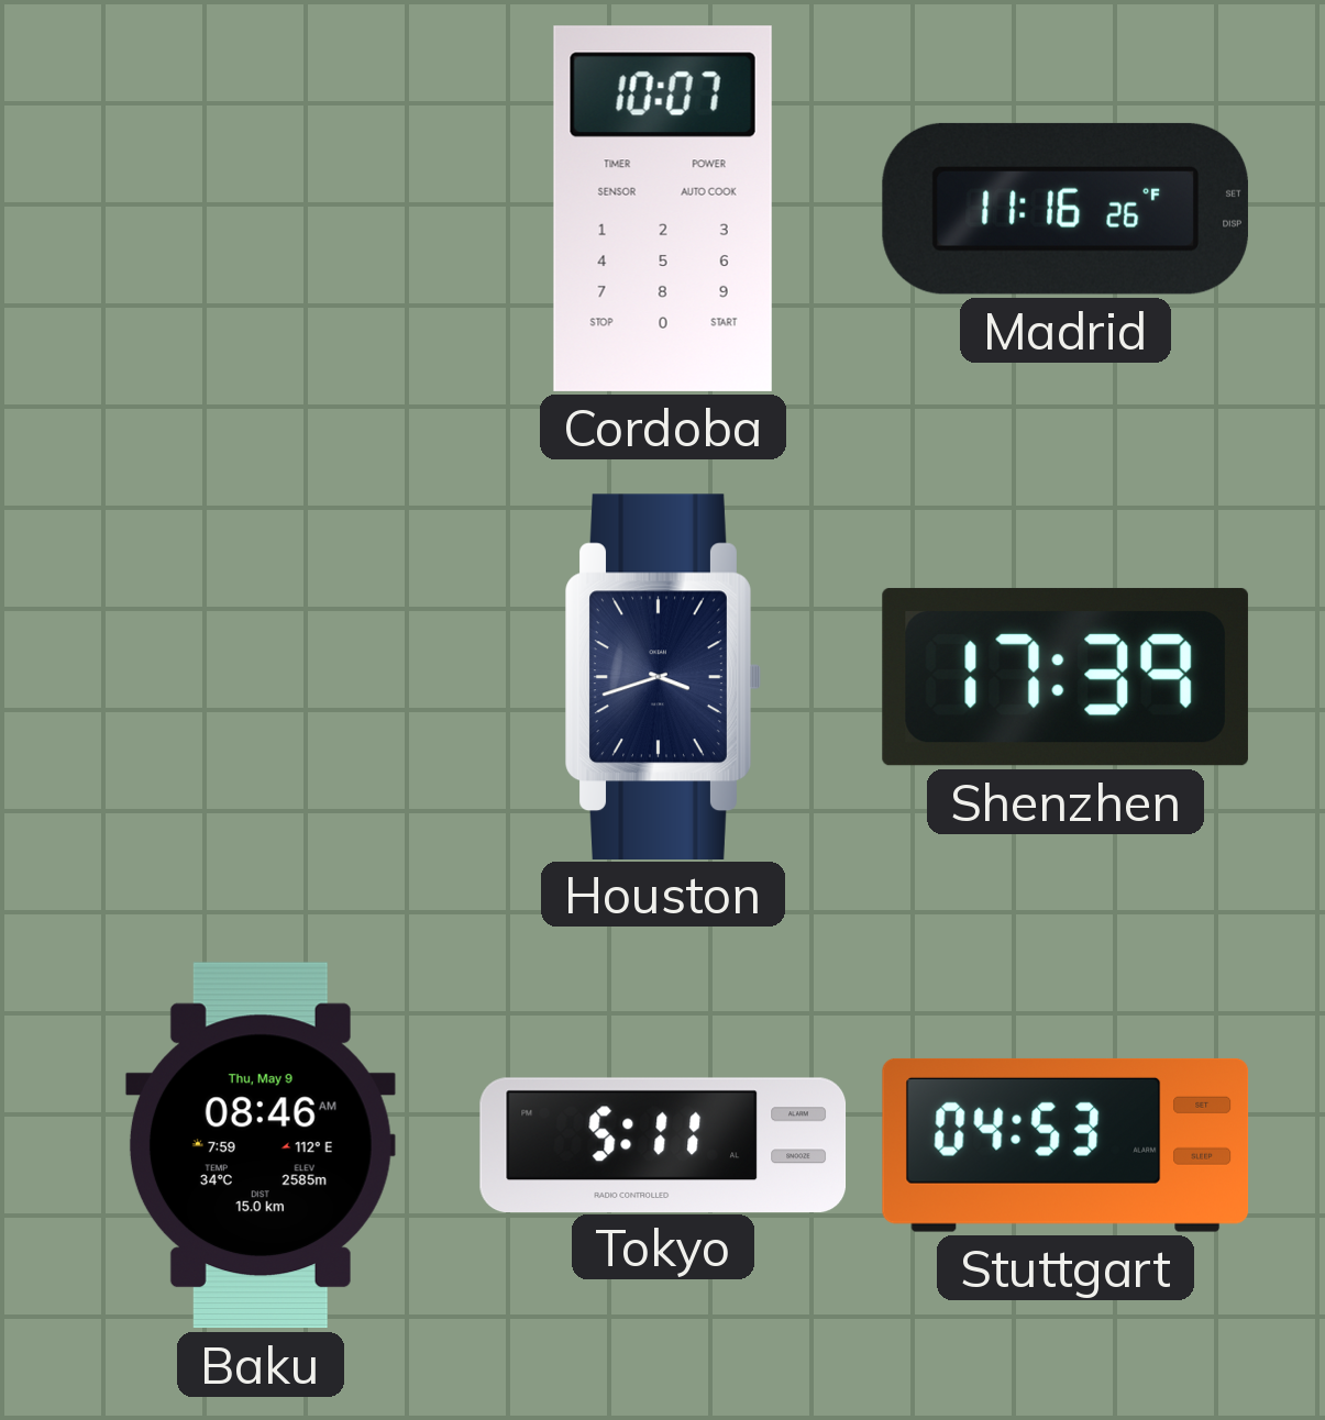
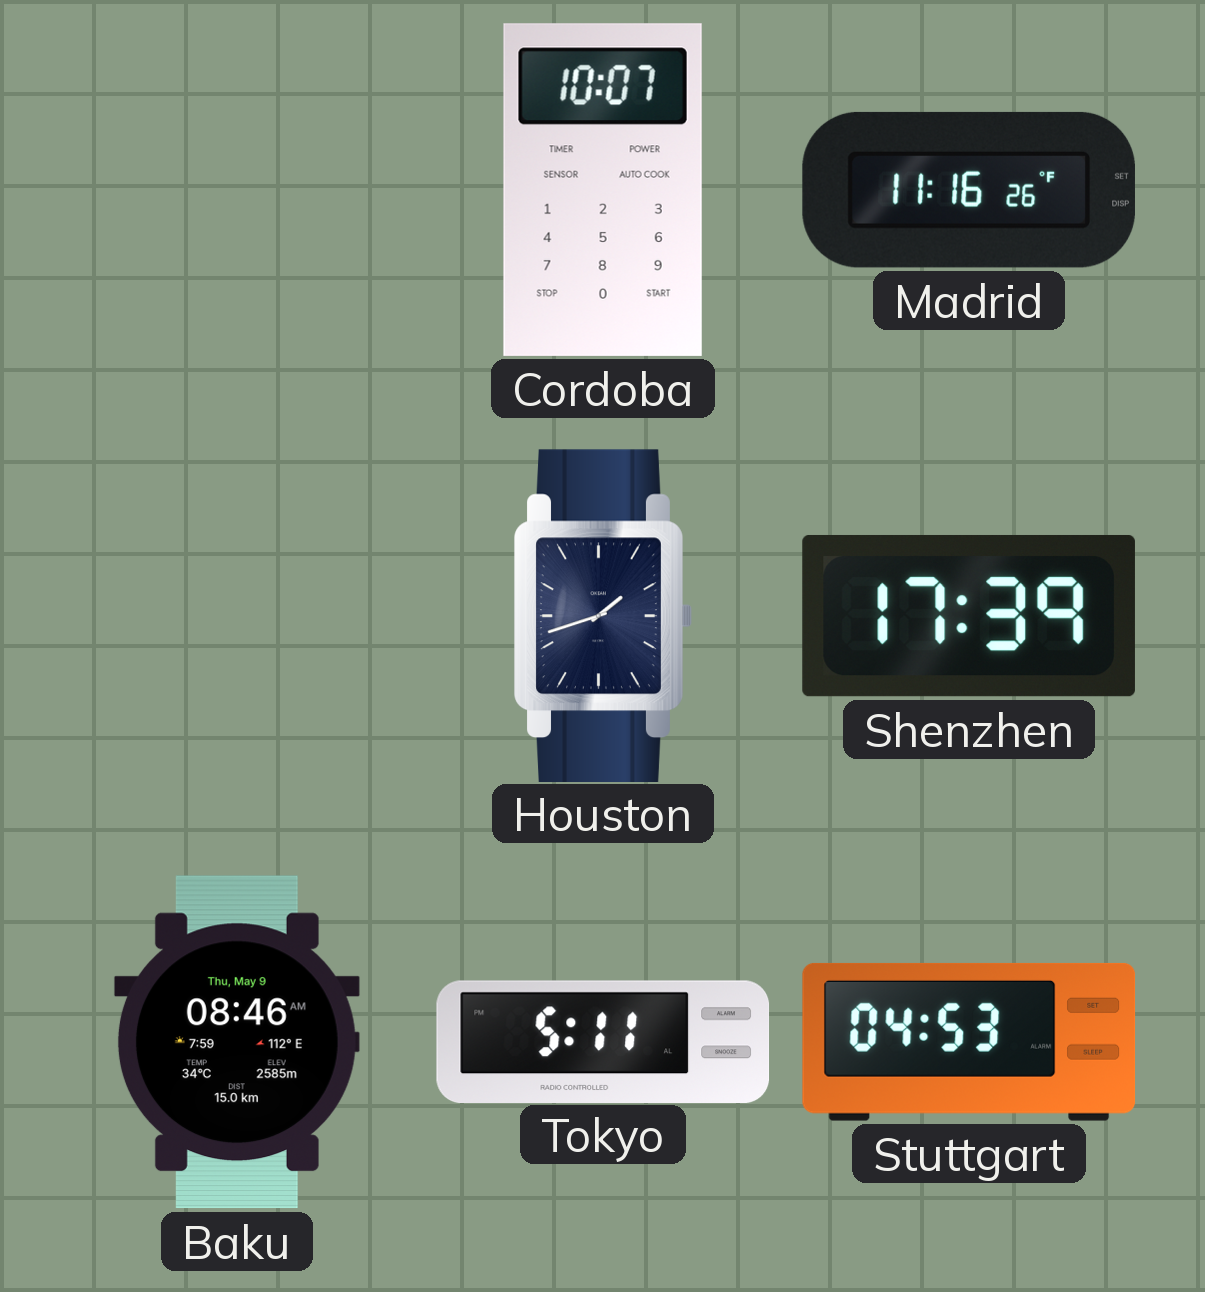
Houston: 3:42 -> 1:42 (603, 615)
